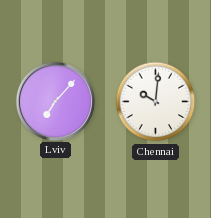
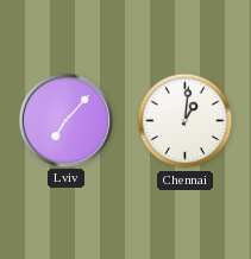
Chennai: 10:01 -> 1:01 (186, 121)
